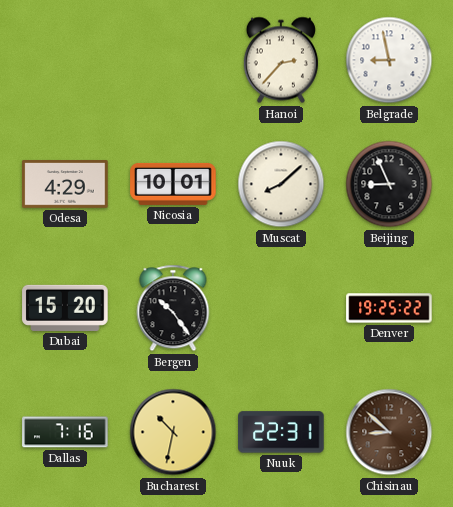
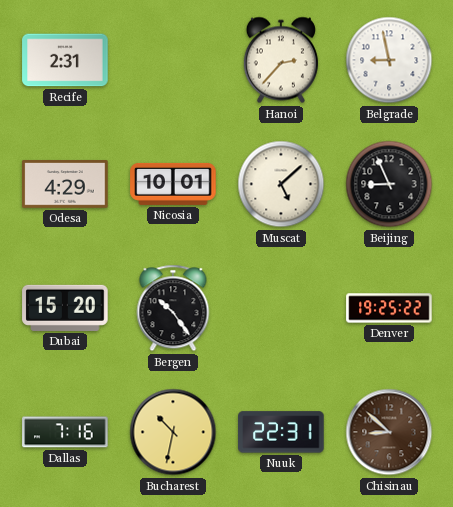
Recife: none -> 2:31 (65, 60)
Muscat: 8:08 -> 5:08 (281, 184)
